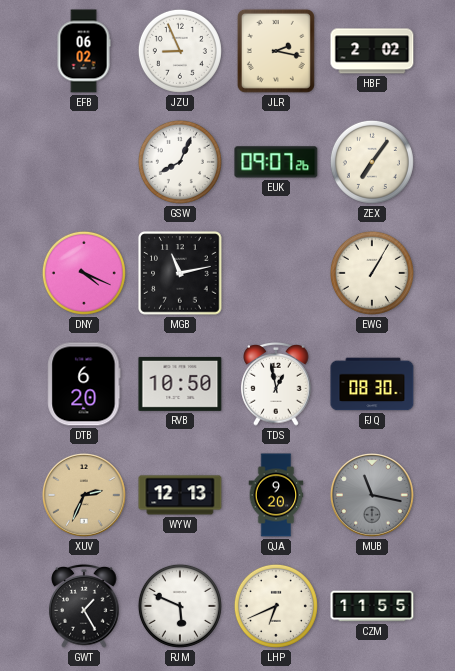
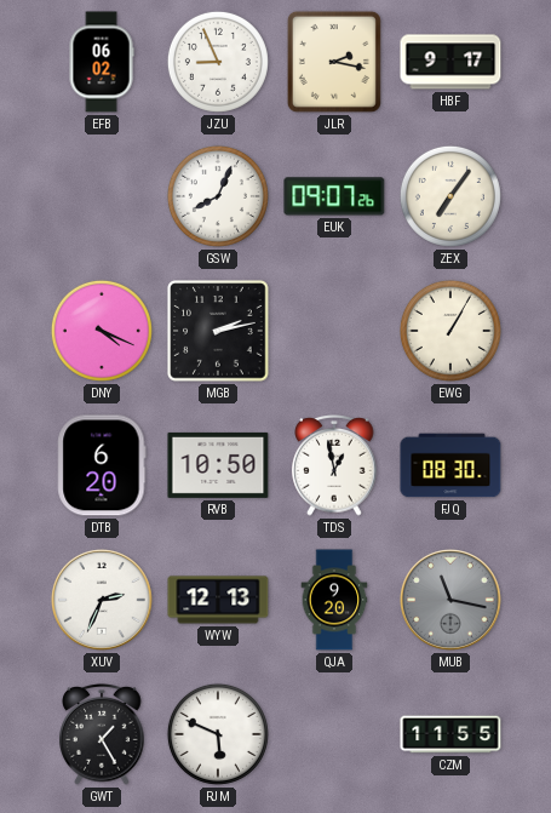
HBF: 2:02 -> 9:17 (450, 62)
MGB: 11:13 -> 2:13 (218, 331)
XUV dial: champagne -> white (102, 600)
LHP: 6:41 -> none (276, 606)
